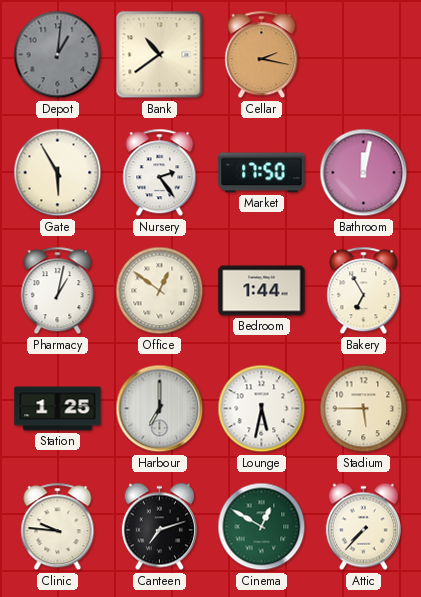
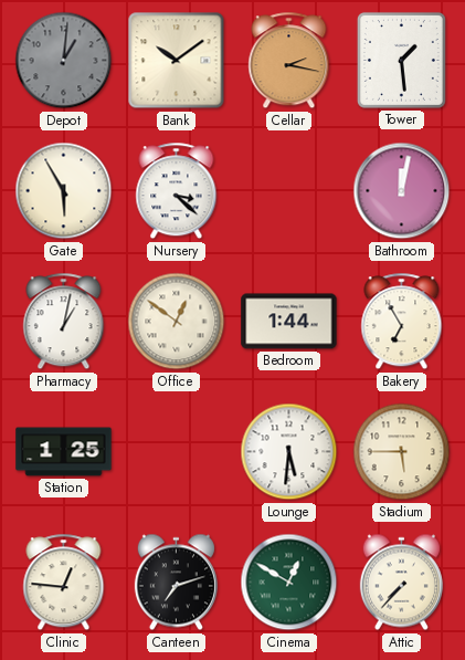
Bank: 10:39 -> 10:09 (177, 61)
Tower: none -> 1:29 (401, 60)
Nursery: 2:24 -> 3:22 (177, 191)
Market: 17:50 -> none (262, 173)
Harbour: 7:00 -> none (160, 409)
Lounge: 5:32 -> 5:31 (289, 452)
Clinic: 9:46 -> 12:46 (64, 583)
